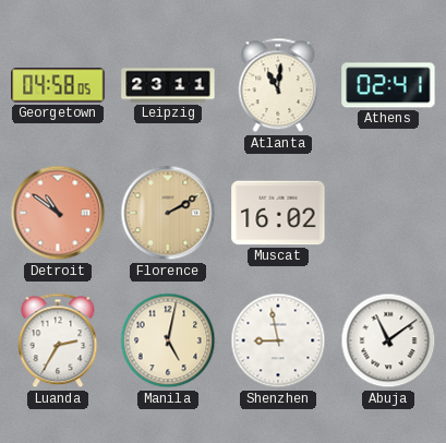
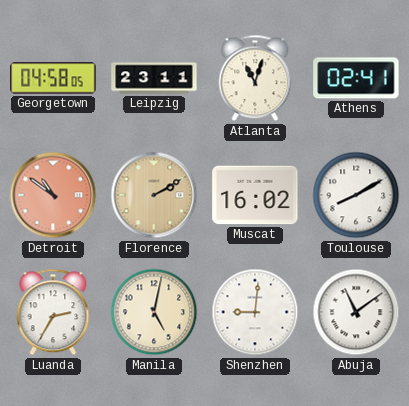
Atlanta: 11:01 -> 11:03 (255, 78)
Toulouse: none -> 8:10 (356, 195)
Shenzhen: 8:58 -> 9:01 (255, 312)
